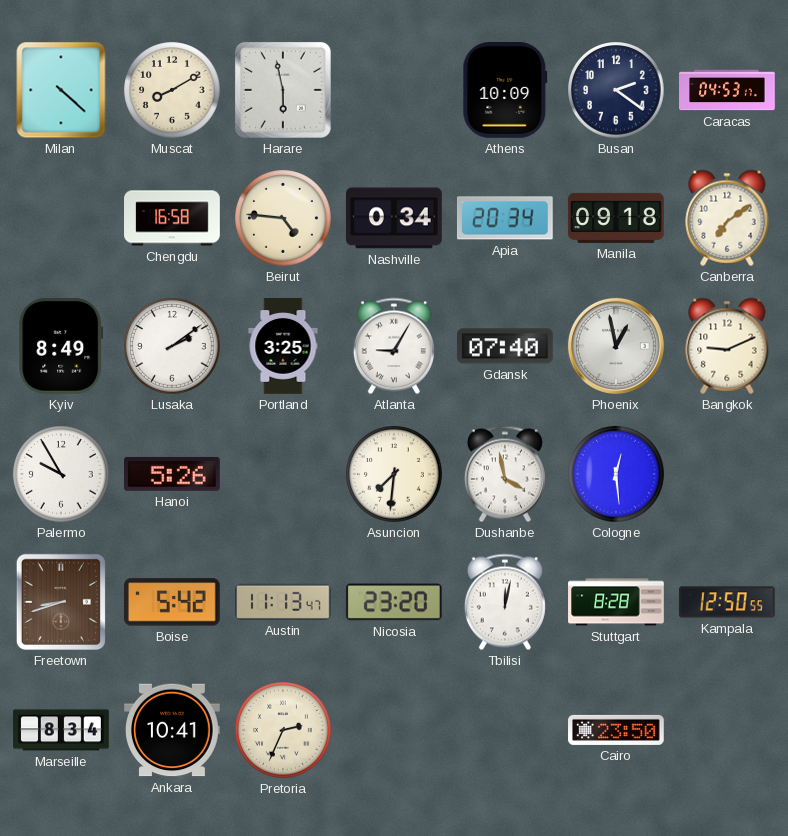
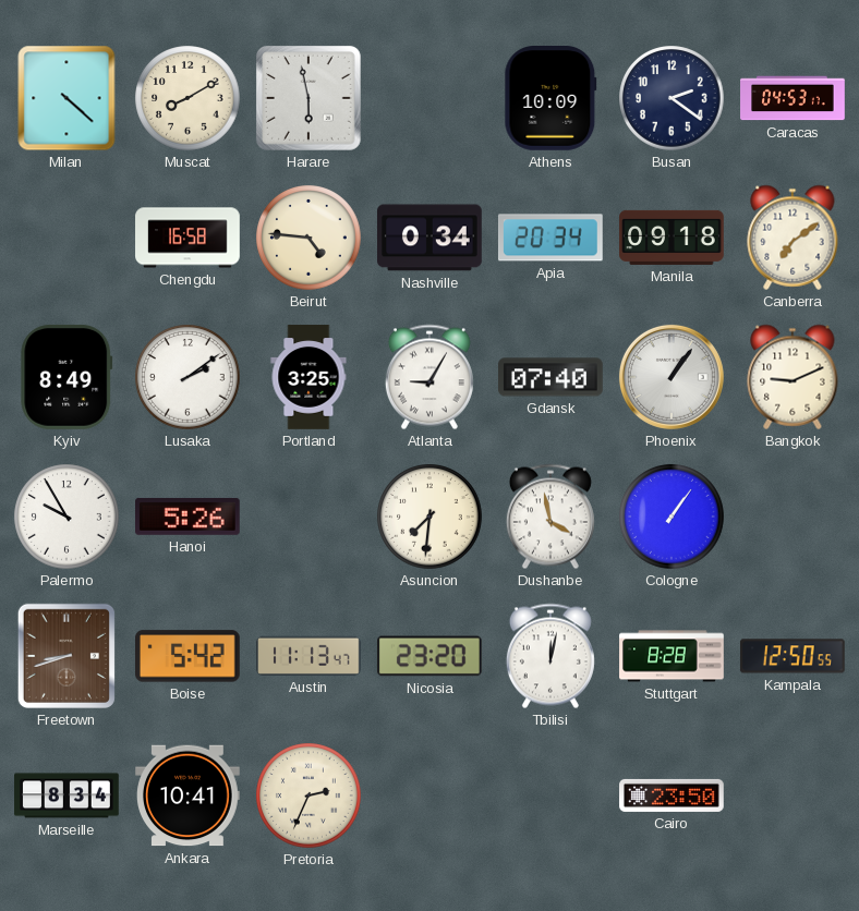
Phoenix: 12:58 -> 1:06 (672, 377)
Cologne: 12:29 -> 1:06 (672, 517)
